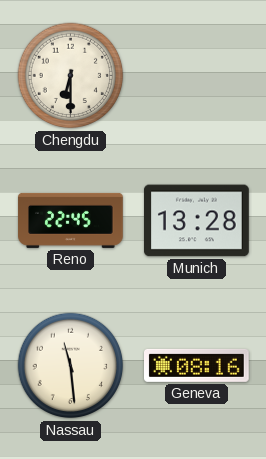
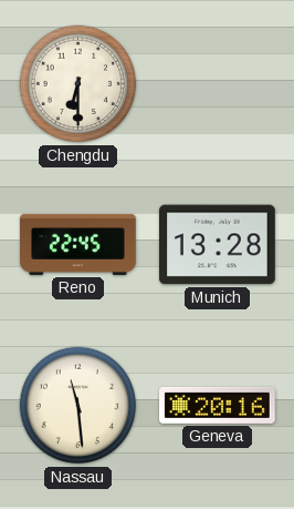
Geneva: 08:16 -> 20:16 (218, 405)
